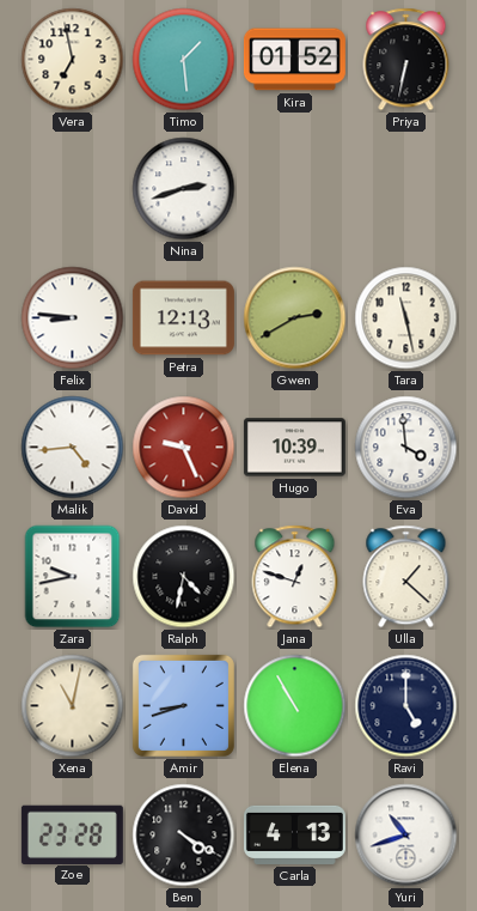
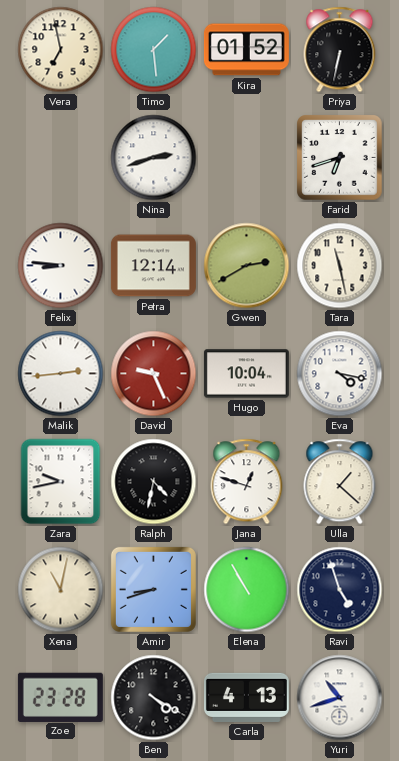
Farid: none -> 6:42 (340, 158)
Petra: 12:13 -> 12:14 (153, 266)
Malik: 4:44 -> 2:44 (61, 374)
Hugo: 10:39 -> 10:04 (246, 374)
Eva: 3:59 -> 4:17 (340, 374)
Ravi: 5:00 -> 4:57 (340, 590)
